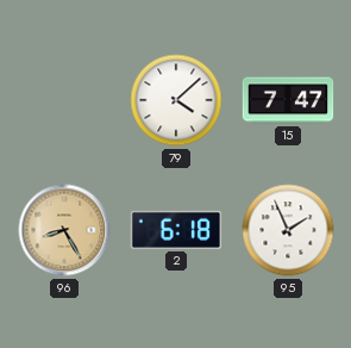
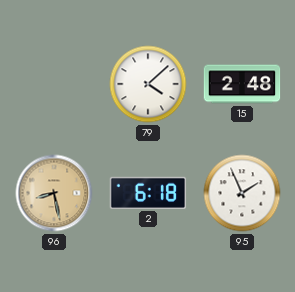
15: 7:47 -> 2:48 (242, 84)
96: 8:25 -> 8:28 (54, 193)
